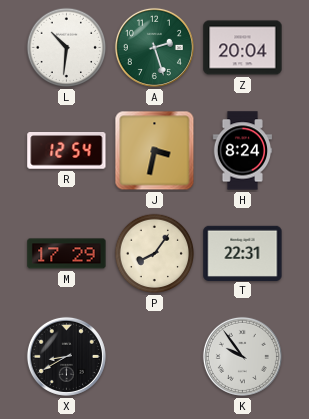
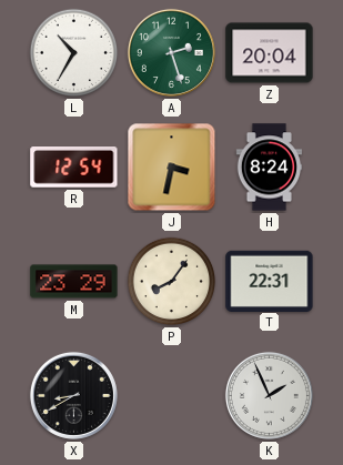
L: 10:31 -> 10:35 (74, 53)
M: 17:29 -> 23:29 (74, 282)
K: 9:54 -> 1:56 (269, 395)
